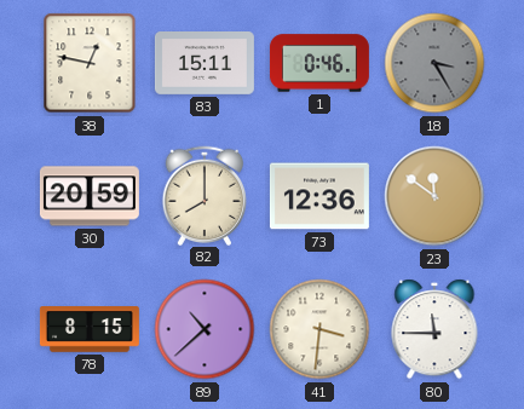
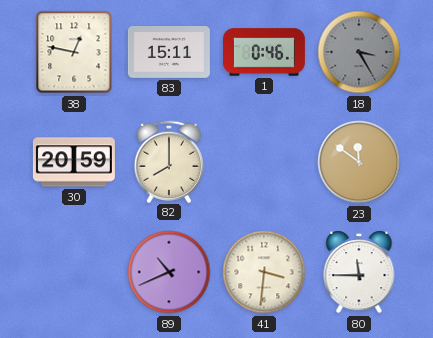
73: 12:36 -> none (319, 196)
78: 8:15 -> none (90, 330)
89: 10:38 -> 10:41 (169, 272)
